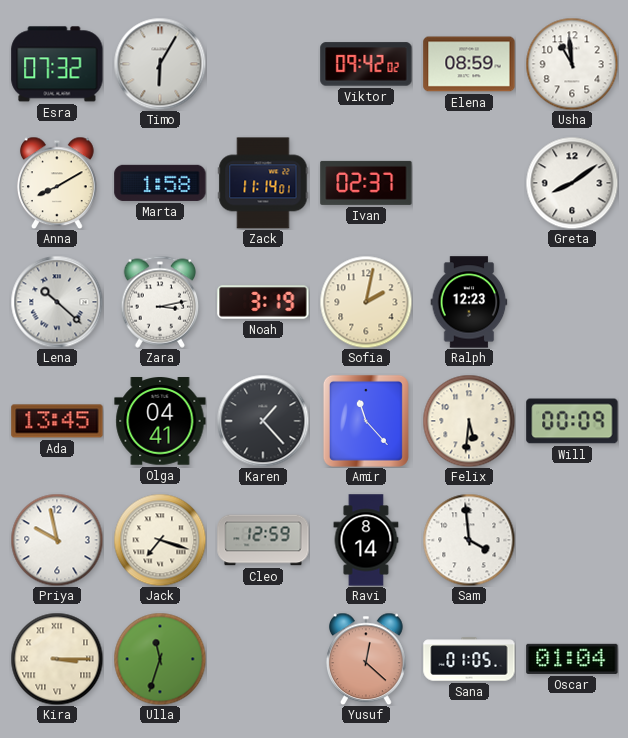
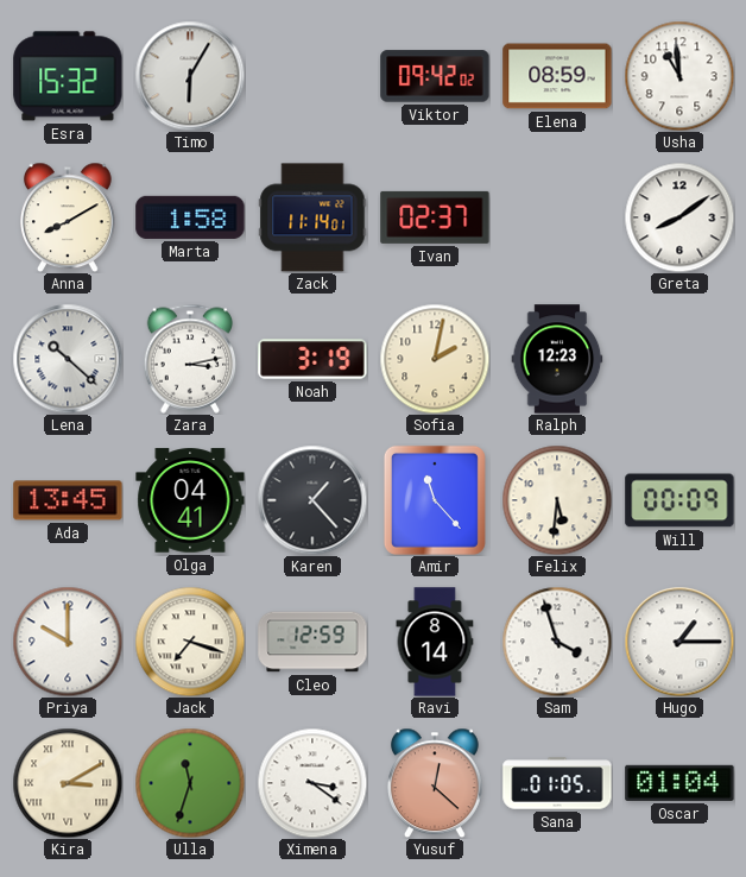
Esra: 07:32 -> 15:32 (68, 76)
Priya: 9:58 -> 10:00 (68, 642)
Sam: 3:59 -> 3:57 (557, 642)
Hugo: none -> 1:15 (679, 642)
Kira: 3:15 -> 3:10 (68, 783)
Ximena: none -> 3:21 (312, 783)
